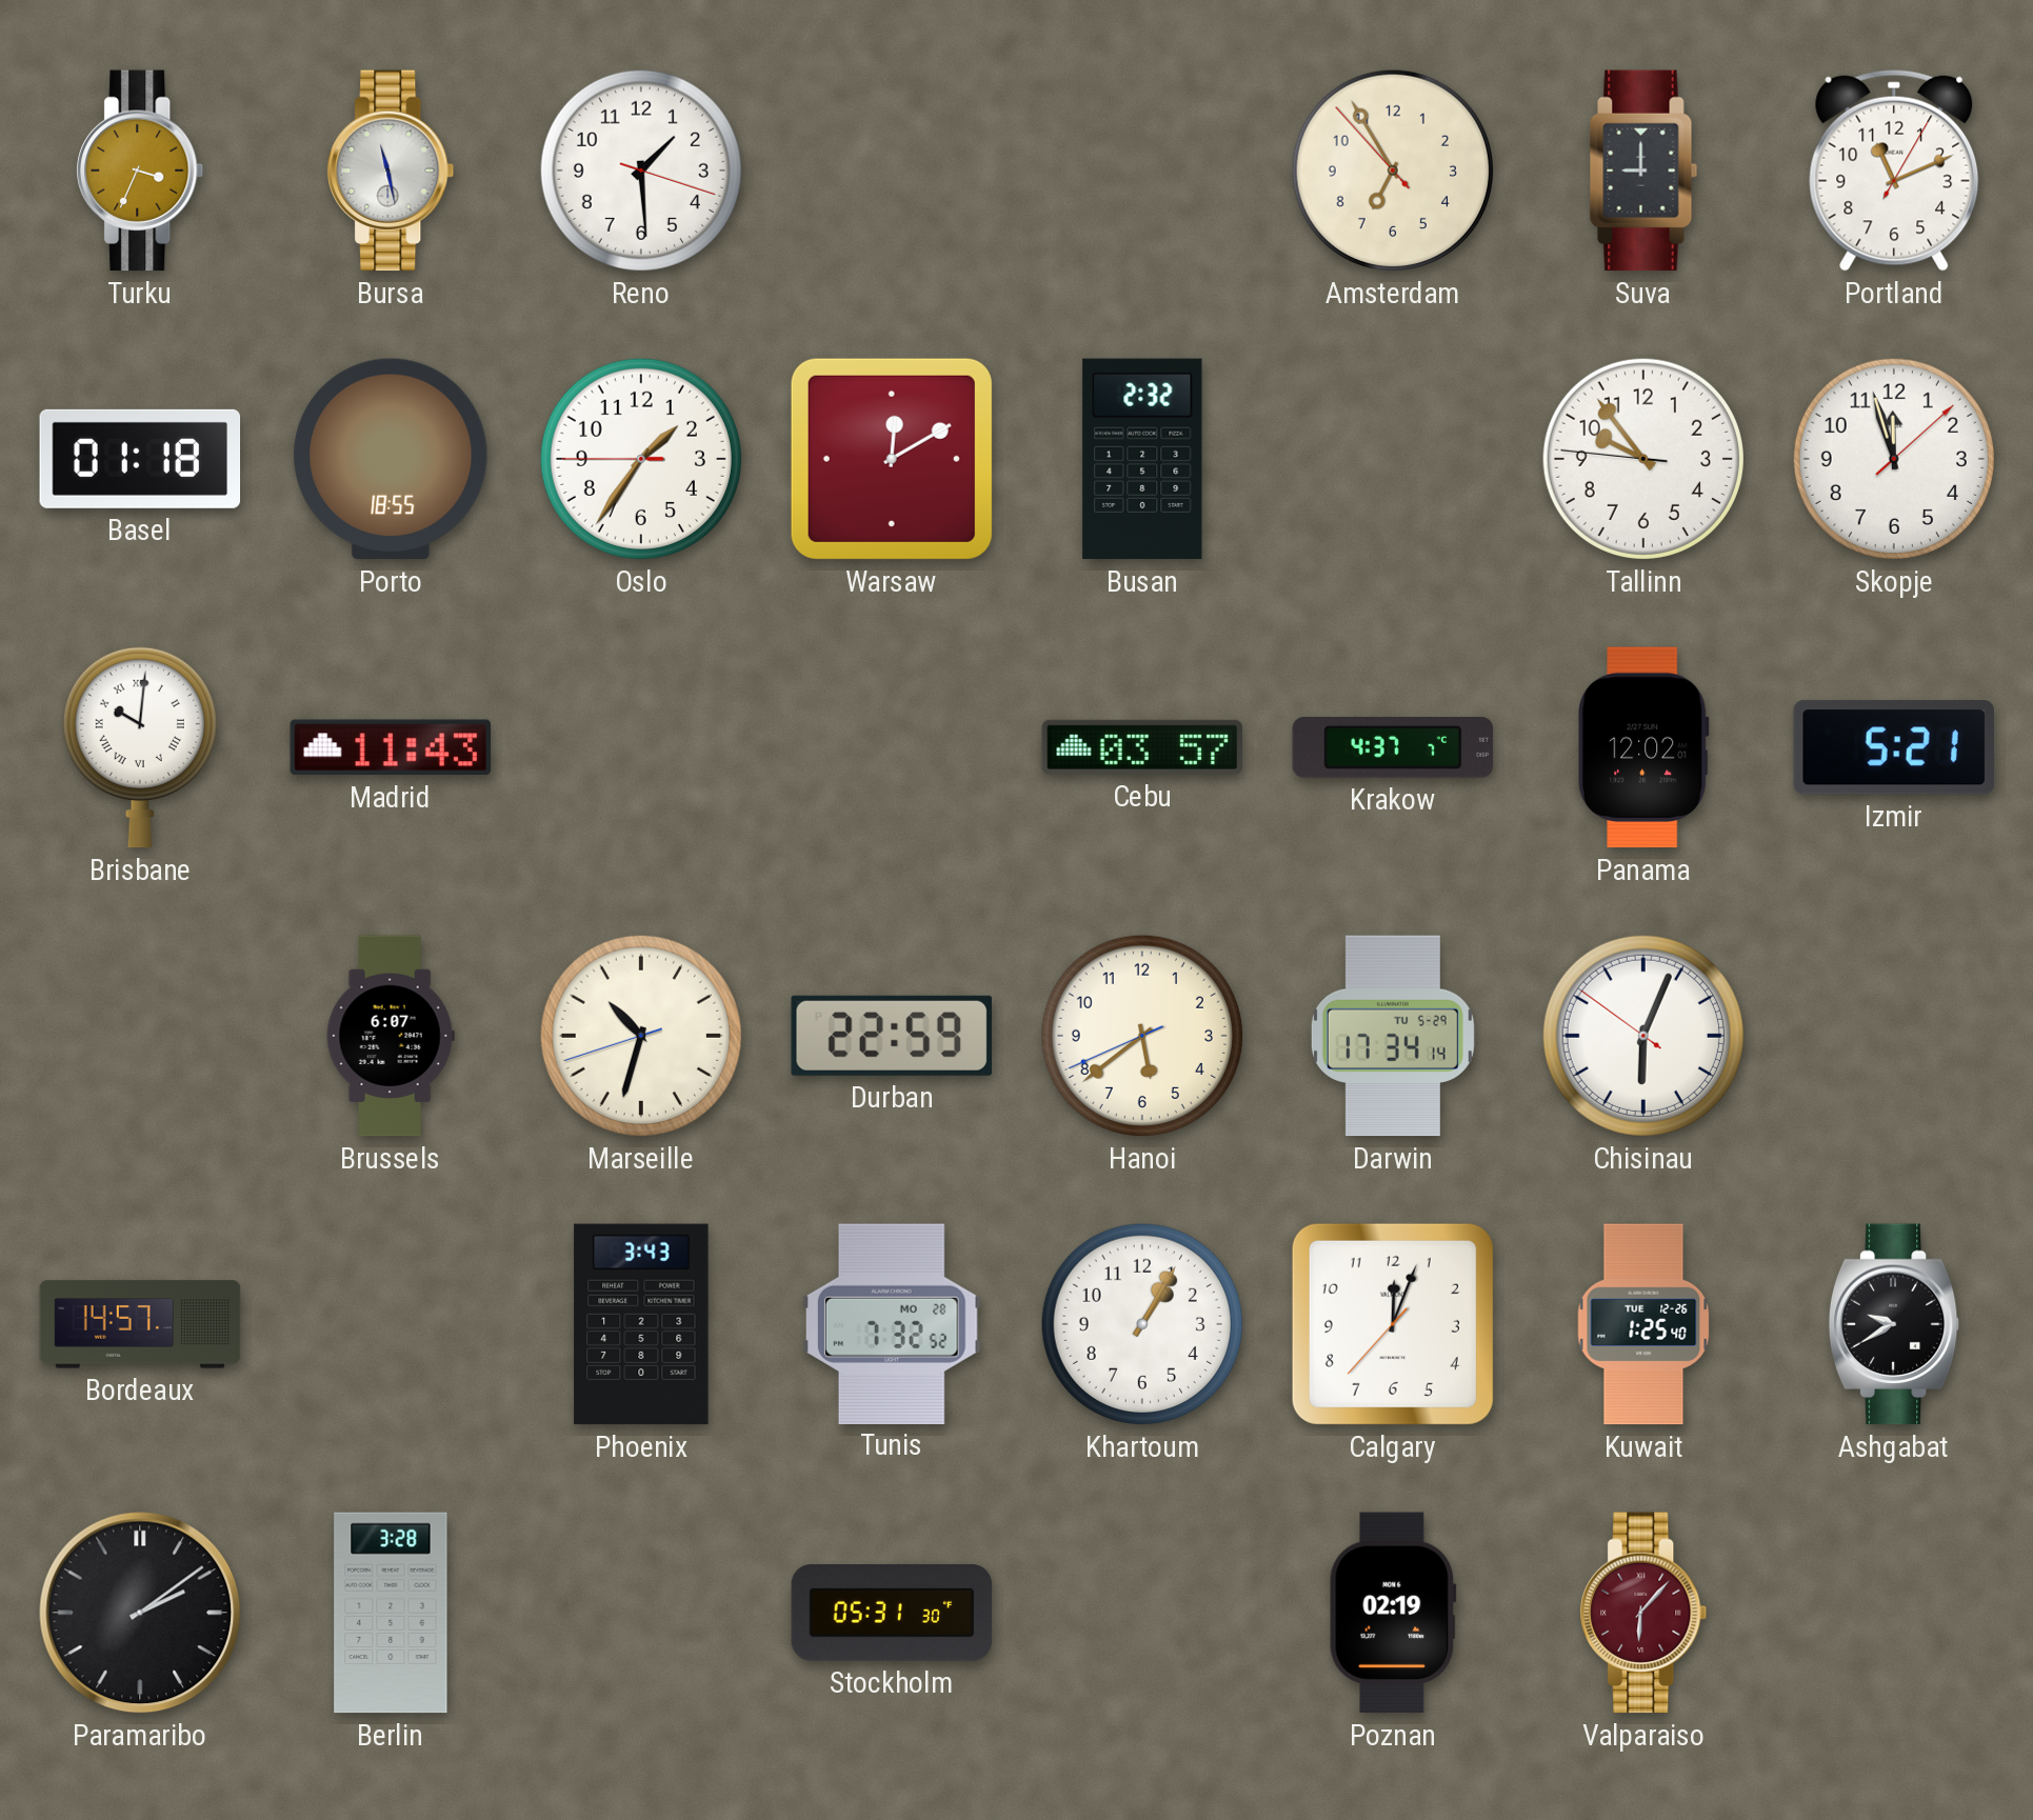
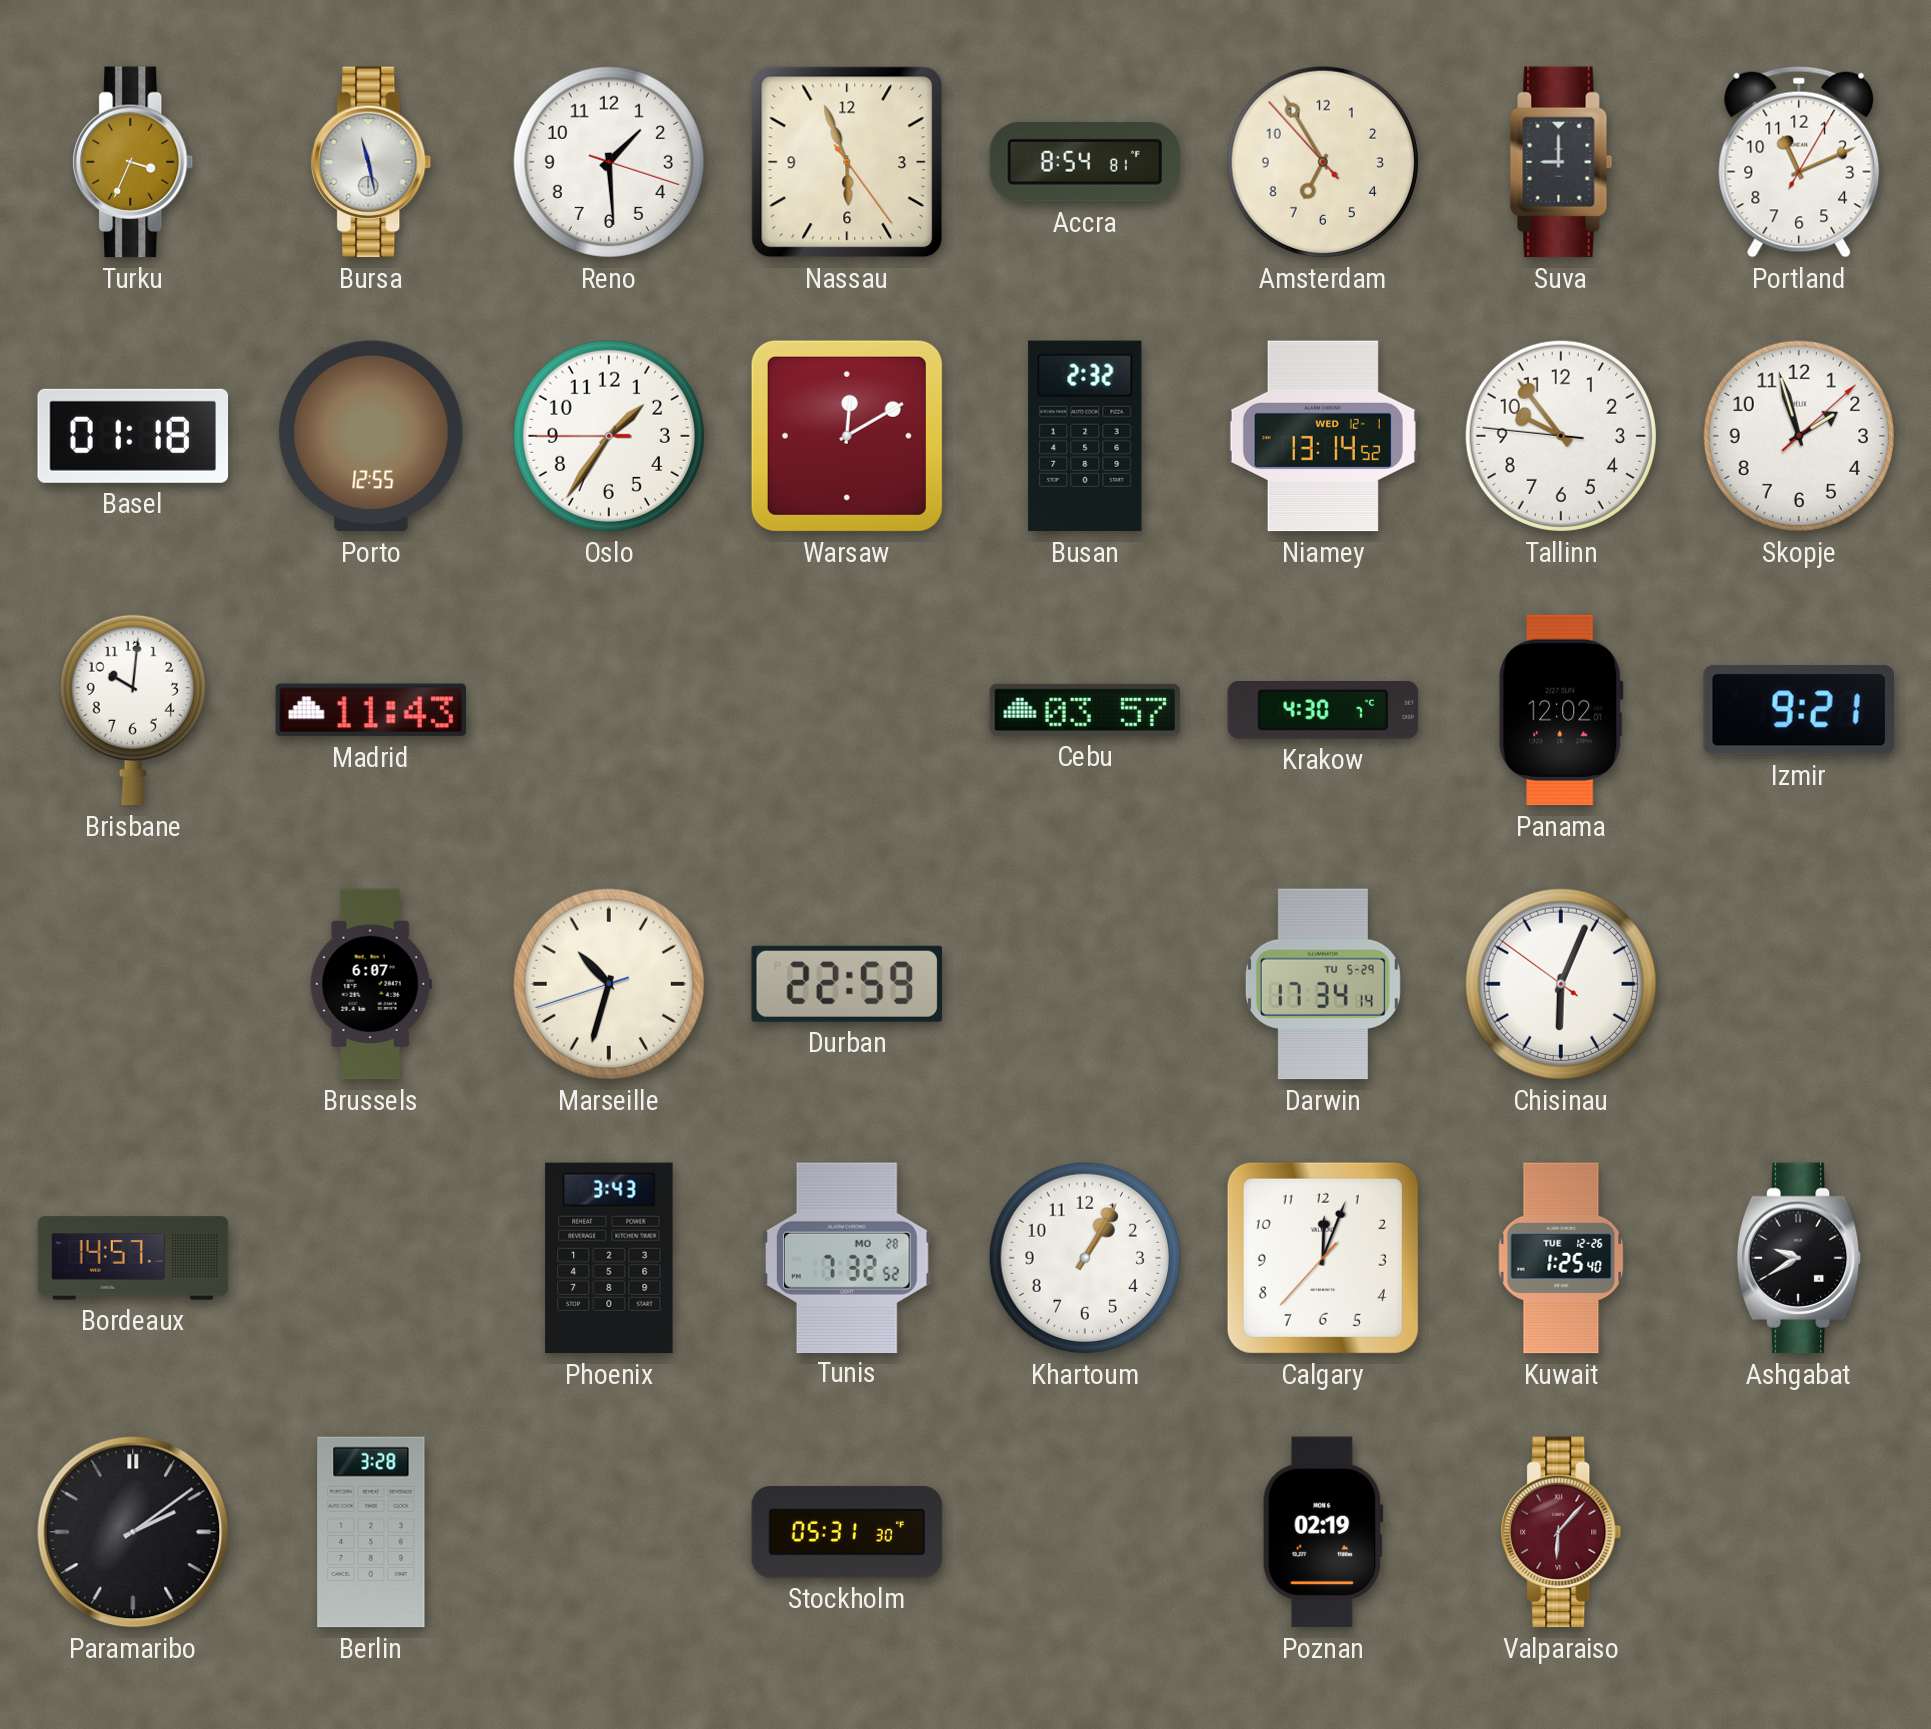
Nassau: none -> 5:56 (847, 162)
Accra: none -> 8:54 (1085, 162)
Porto: 18:55 -> 12:55 (371, 436)
Niamey: none -> 13:14 (1323, 436)
Skopje: 11:57 -> 1:57 (1799, 436)
Brisbane numerals: Roman -> Arabic (133, 710)
Krakow: 4:37 -> 4:30 (1323, 711)
Izmir: 5:21 -> 9:21 (1799, 710)
Hanoi: 5:38 -> none (1142, 1036)
